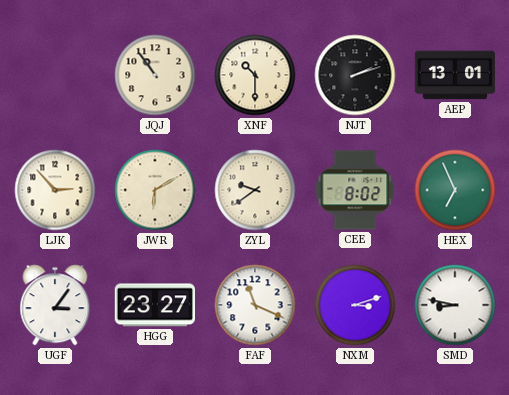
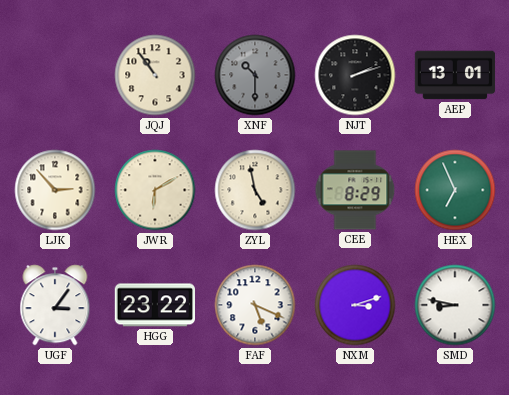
XNF dial: cream -> grey (255, 75)
ZYL: 9:39 -> 4:58 (255, 190)
CEE: 8:02 -> 8:29 (355, 190)
HGG: 23:27 -> 23:22 (154, 305)
FAF: 11:19 -> 5:19 (255, 305)
